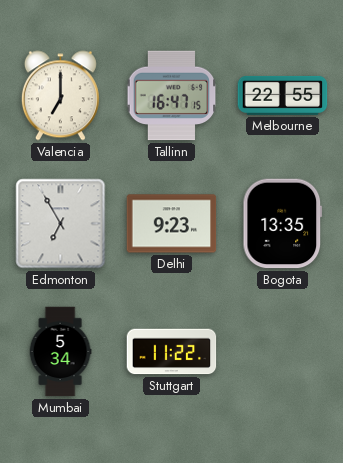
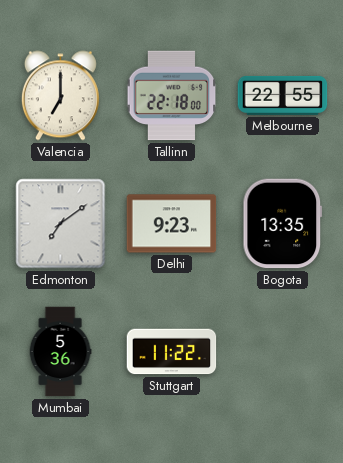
Tallinn: 16:47 -> 22:18 (172, 96)
Edmonton: 6:55 -> 7:09 (61, 224)
Mumbai: 5:34 -> 5:36 (60, 352)
